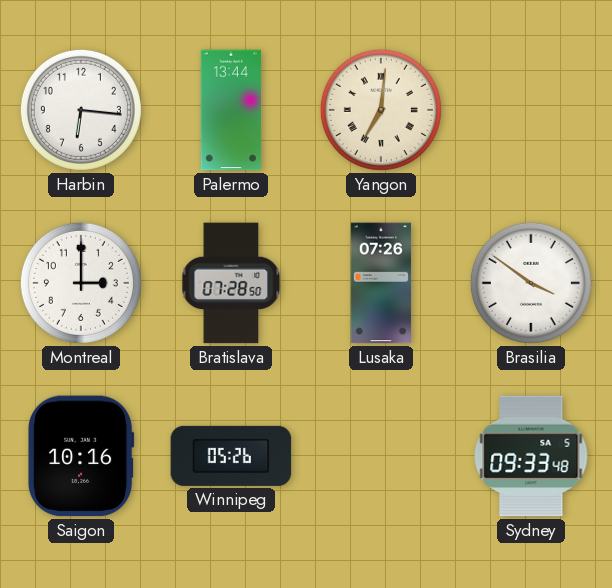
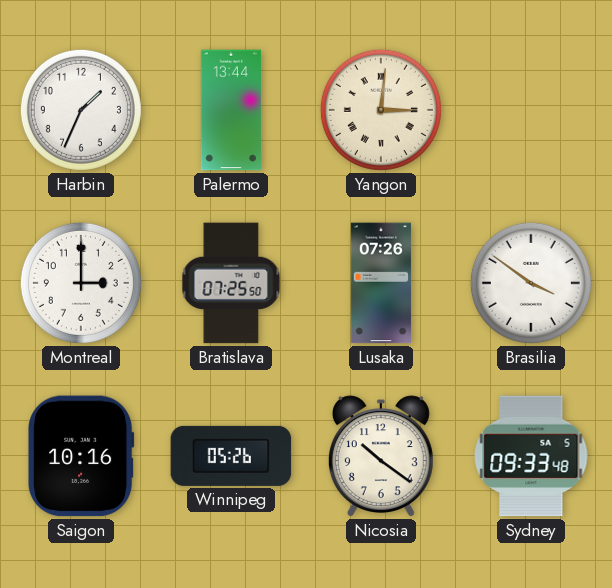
Harbin: 6:16 -> 1:34 (81, 110)
Yangon: 7:01 -> 3:01 (381, 110)
Bratislava: 07:28 -> 07:25 (231, 283)
Nicosia: none -> 10:21 (381, 456)
